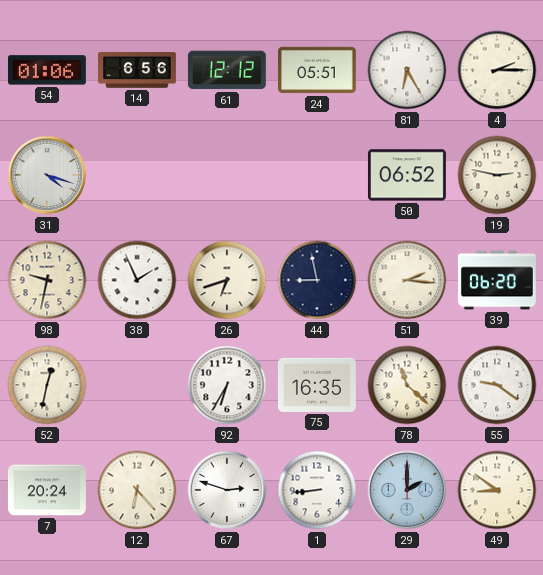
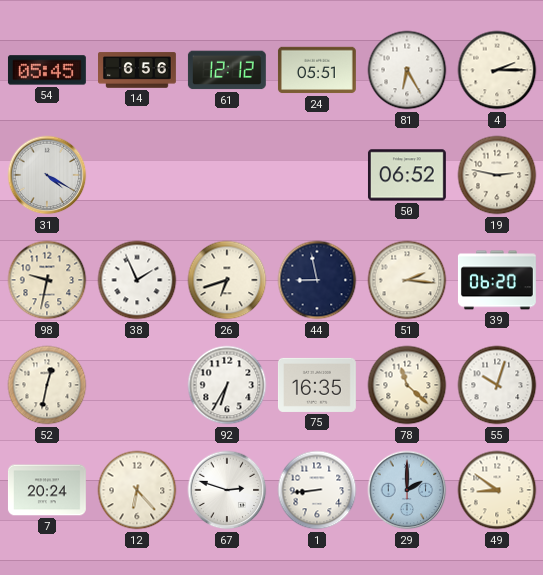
54: 01:06 -> 05:45 (47, 70)
31: 4:18 -> 4:20 (47, 175)
55: 9:21 -> 10:03 (497, 385)
